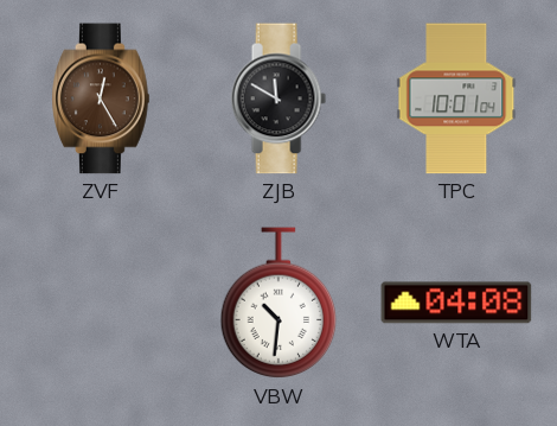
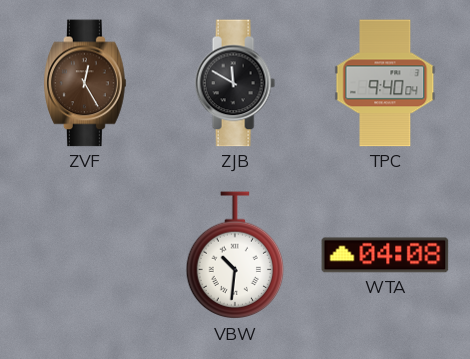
TPC: 10:01 -> 9:40 (385, 83)
